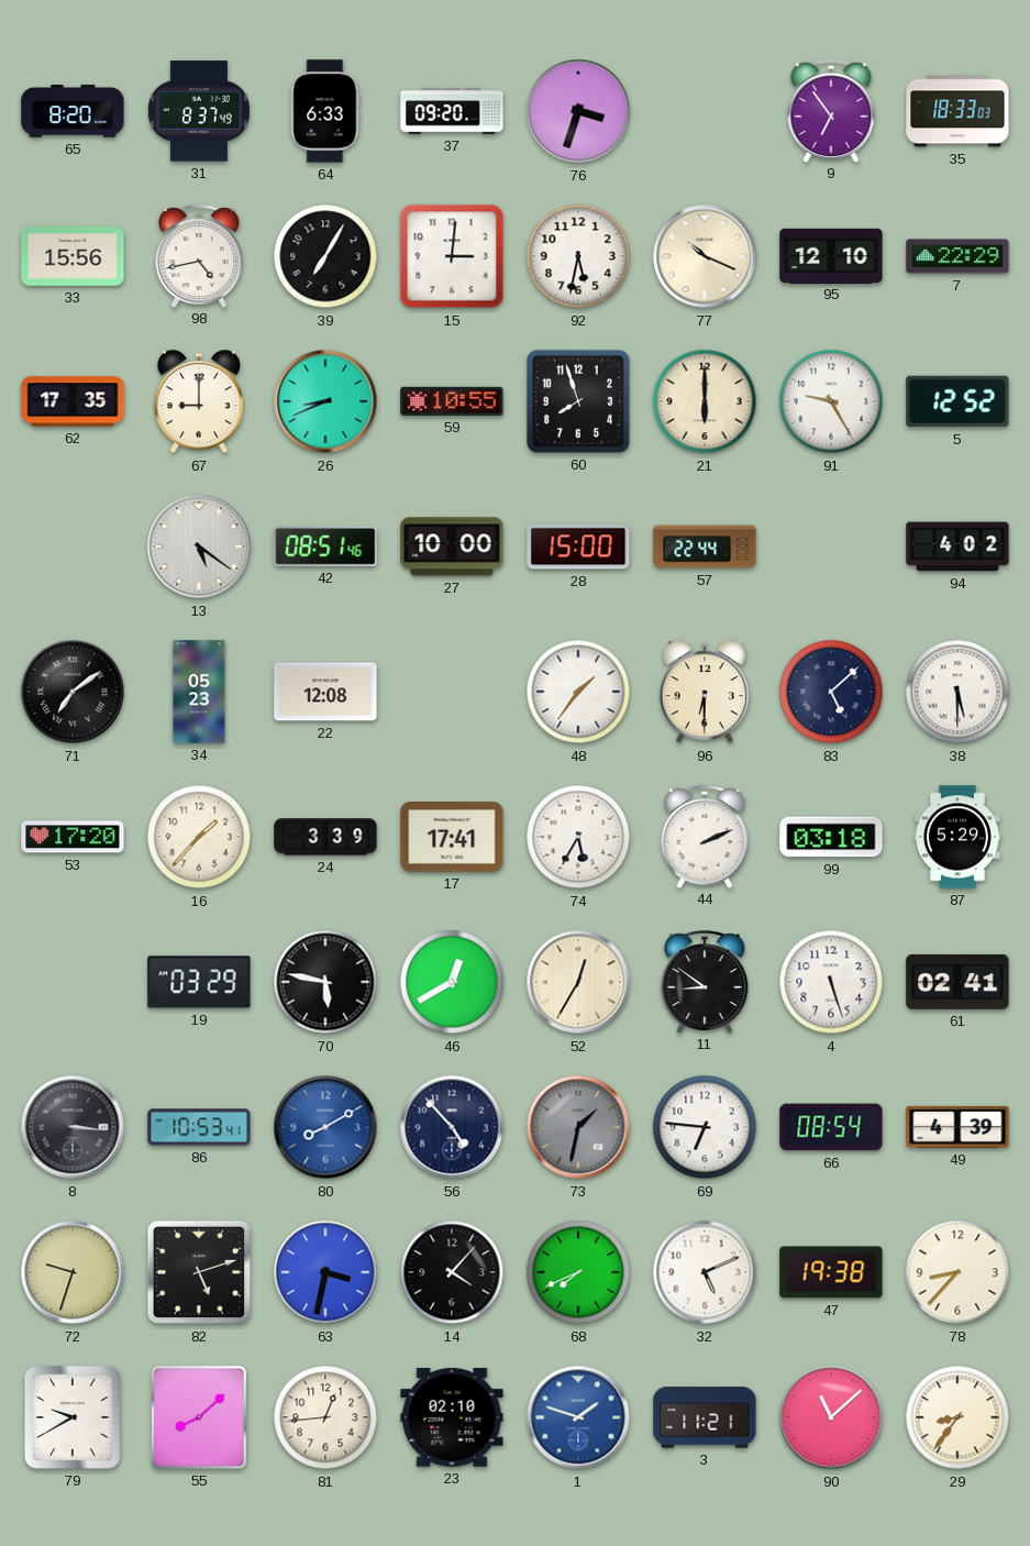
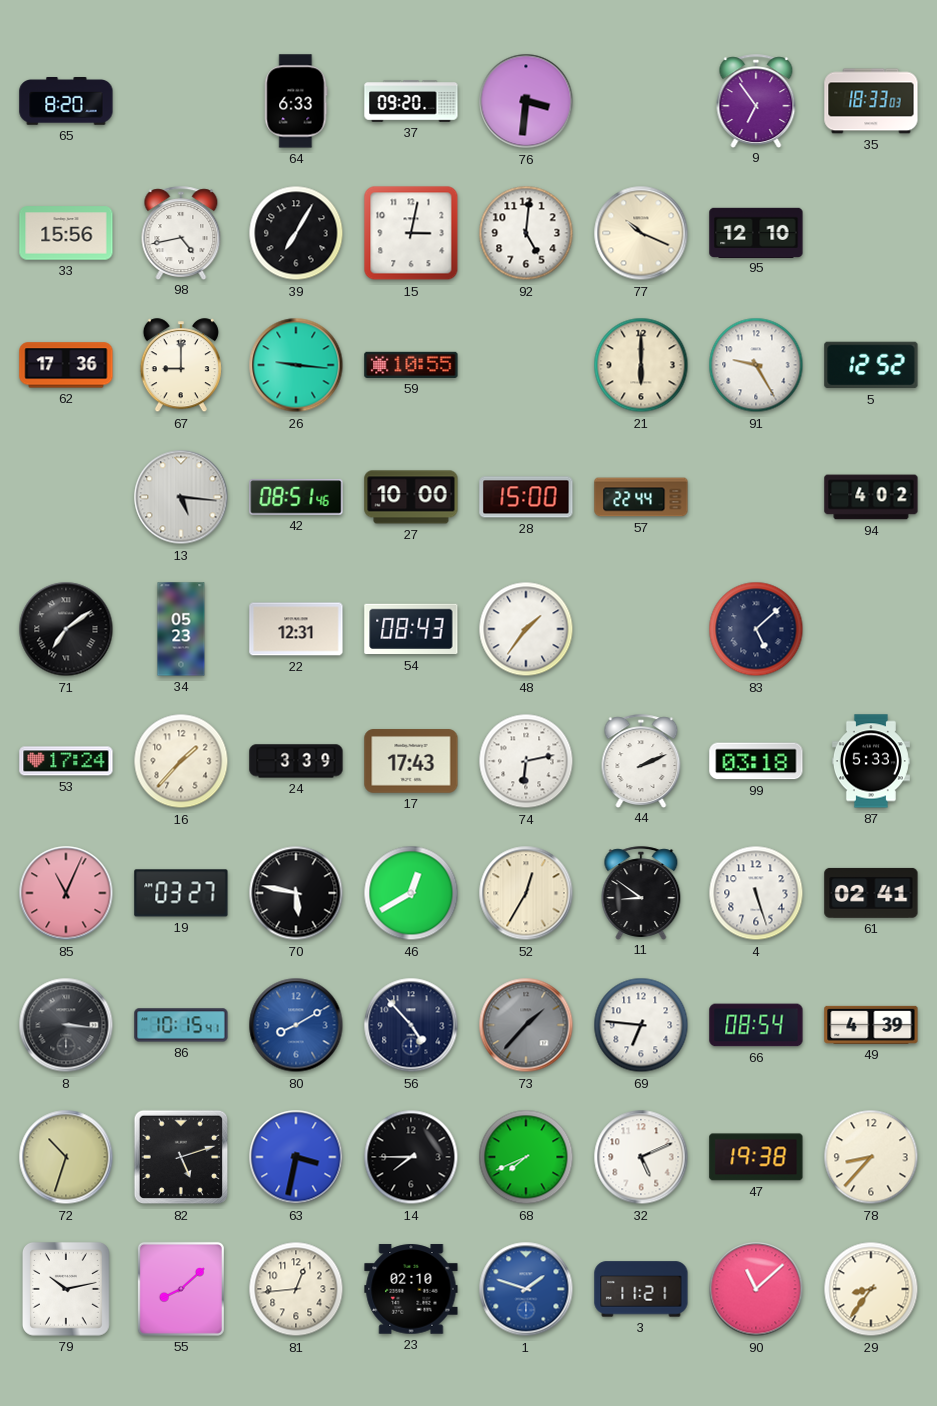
31: 8:37 -> none (199, 111)
76: 3:33 -> 3:31 (526, 101)
15: 3:01 -> 3:02 (411, 233)
92: 5:32 -> 5:01 (526, 233)
7: 22:29 -> none (957, 256)
62: 17:35 -> 17:36 (66, 365)
26: 8:41 -> 9:16 (296, 365)
60: 7:57 -> none (578, 401)
13: 5:21 -> 5:16 (181, 497)
22: 12:08 -> 12:31 (296, 629)
54: none -> 08:43 (411, 629)
96: 6:30 -> none (705, 693)
38: 5:30 -> none (957, 692)
53: 17:20 -> 17:24 (66, 761)
17: 17:41 -> 17:43 (411, 761)
74: 5:35 -> 6:13 (526, 761)
87: 5:29 -> 5:33 (871, 761)
85: none -> 11:04 (66, 893)
19: 03:29 -> 03:27 (181, 893)
86: 10:53 -> 10:15 (181, 1025)
73: 1:32 -> 1:37 (526, 1025)
72: 9:33 -> 10:33 (66, 1157)
14: 4:07 -> 7:45 (411, 1157)
79: 9:40 -> 10:13 (66, 1290)
